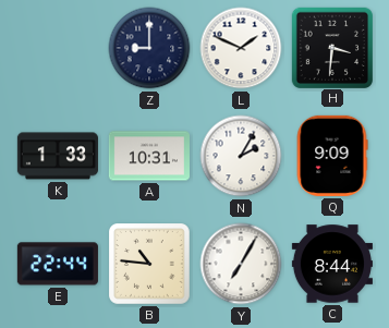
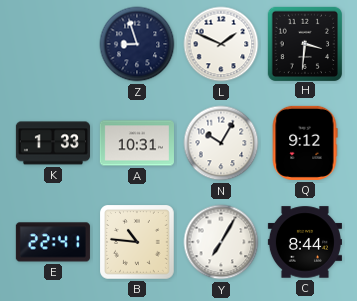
Z: 9:00 -> 8:57 (137, 44)
N: 2:05 -> 10:05 (221, 143)
Q: 9:09 -> 9:12 (305, 143)
E: 22:44 -> 22:41 (53, 242)
